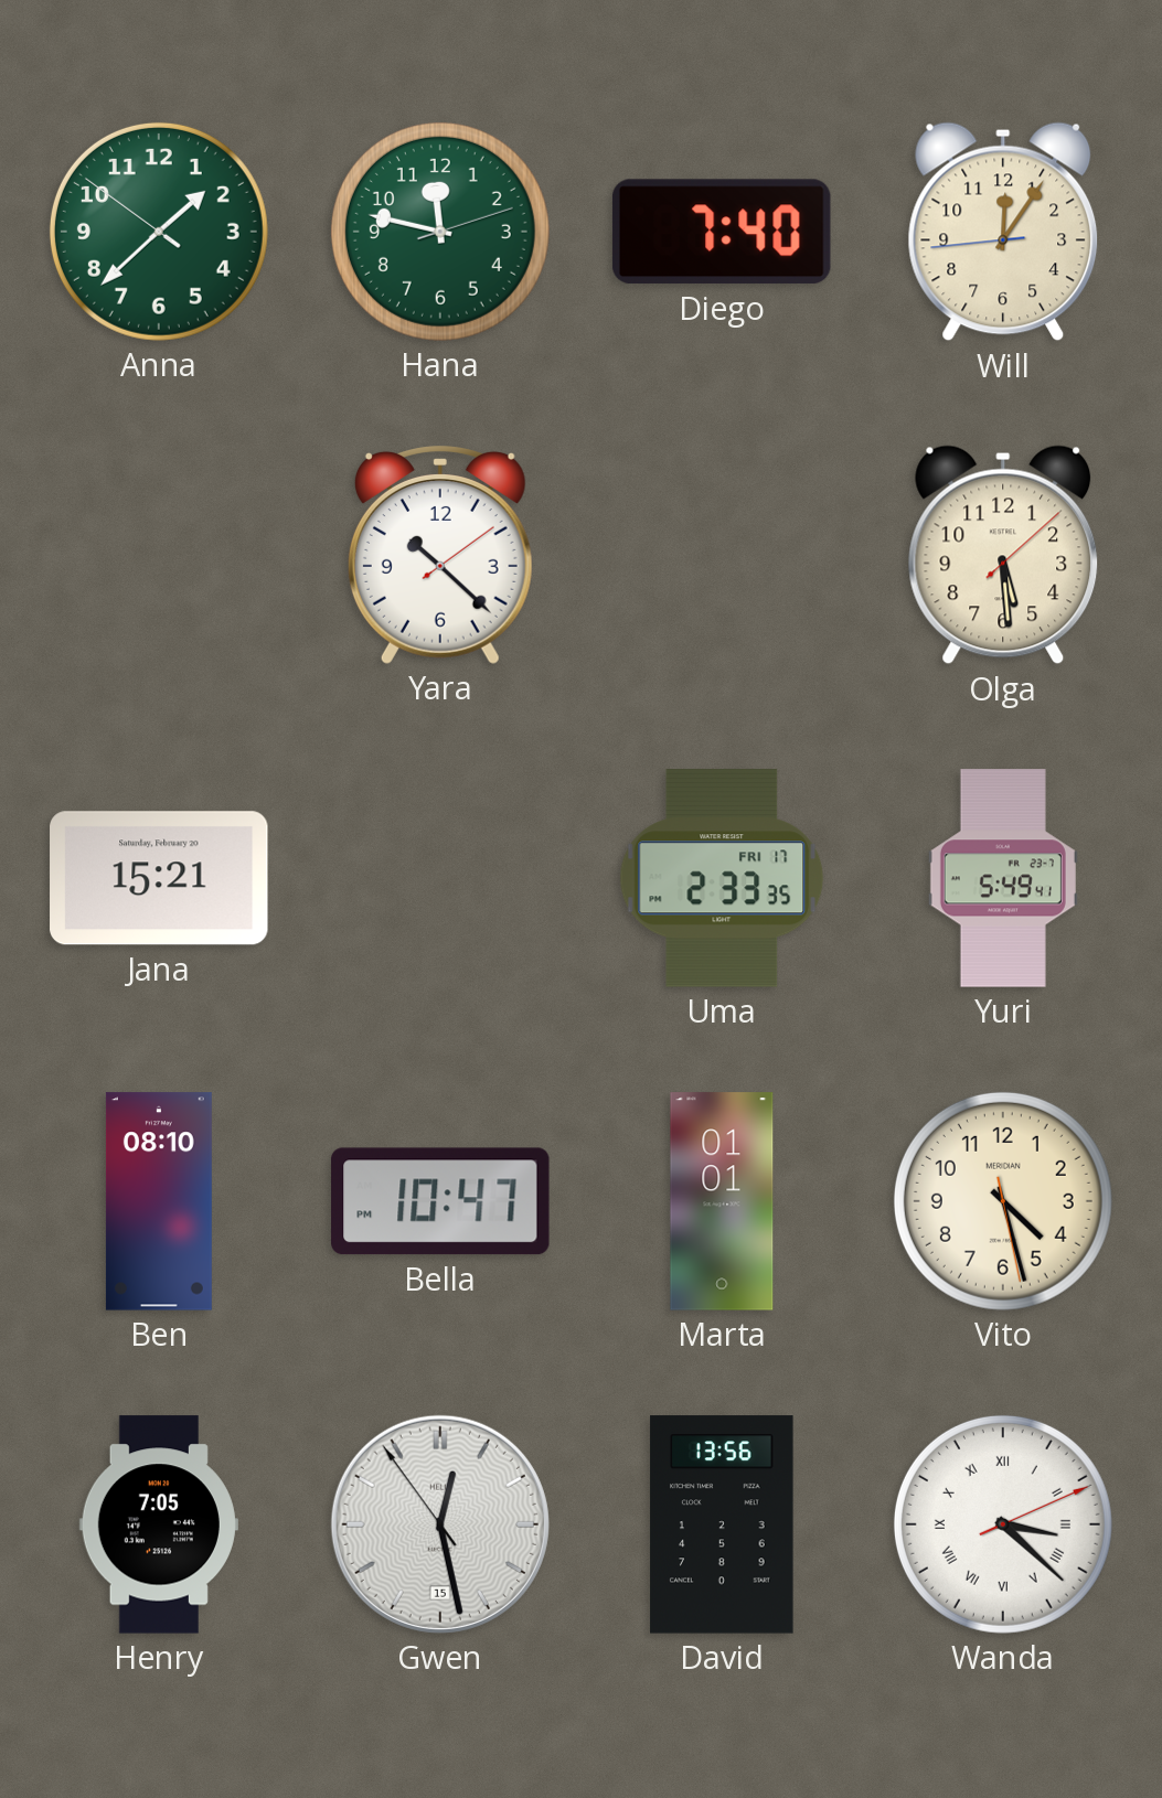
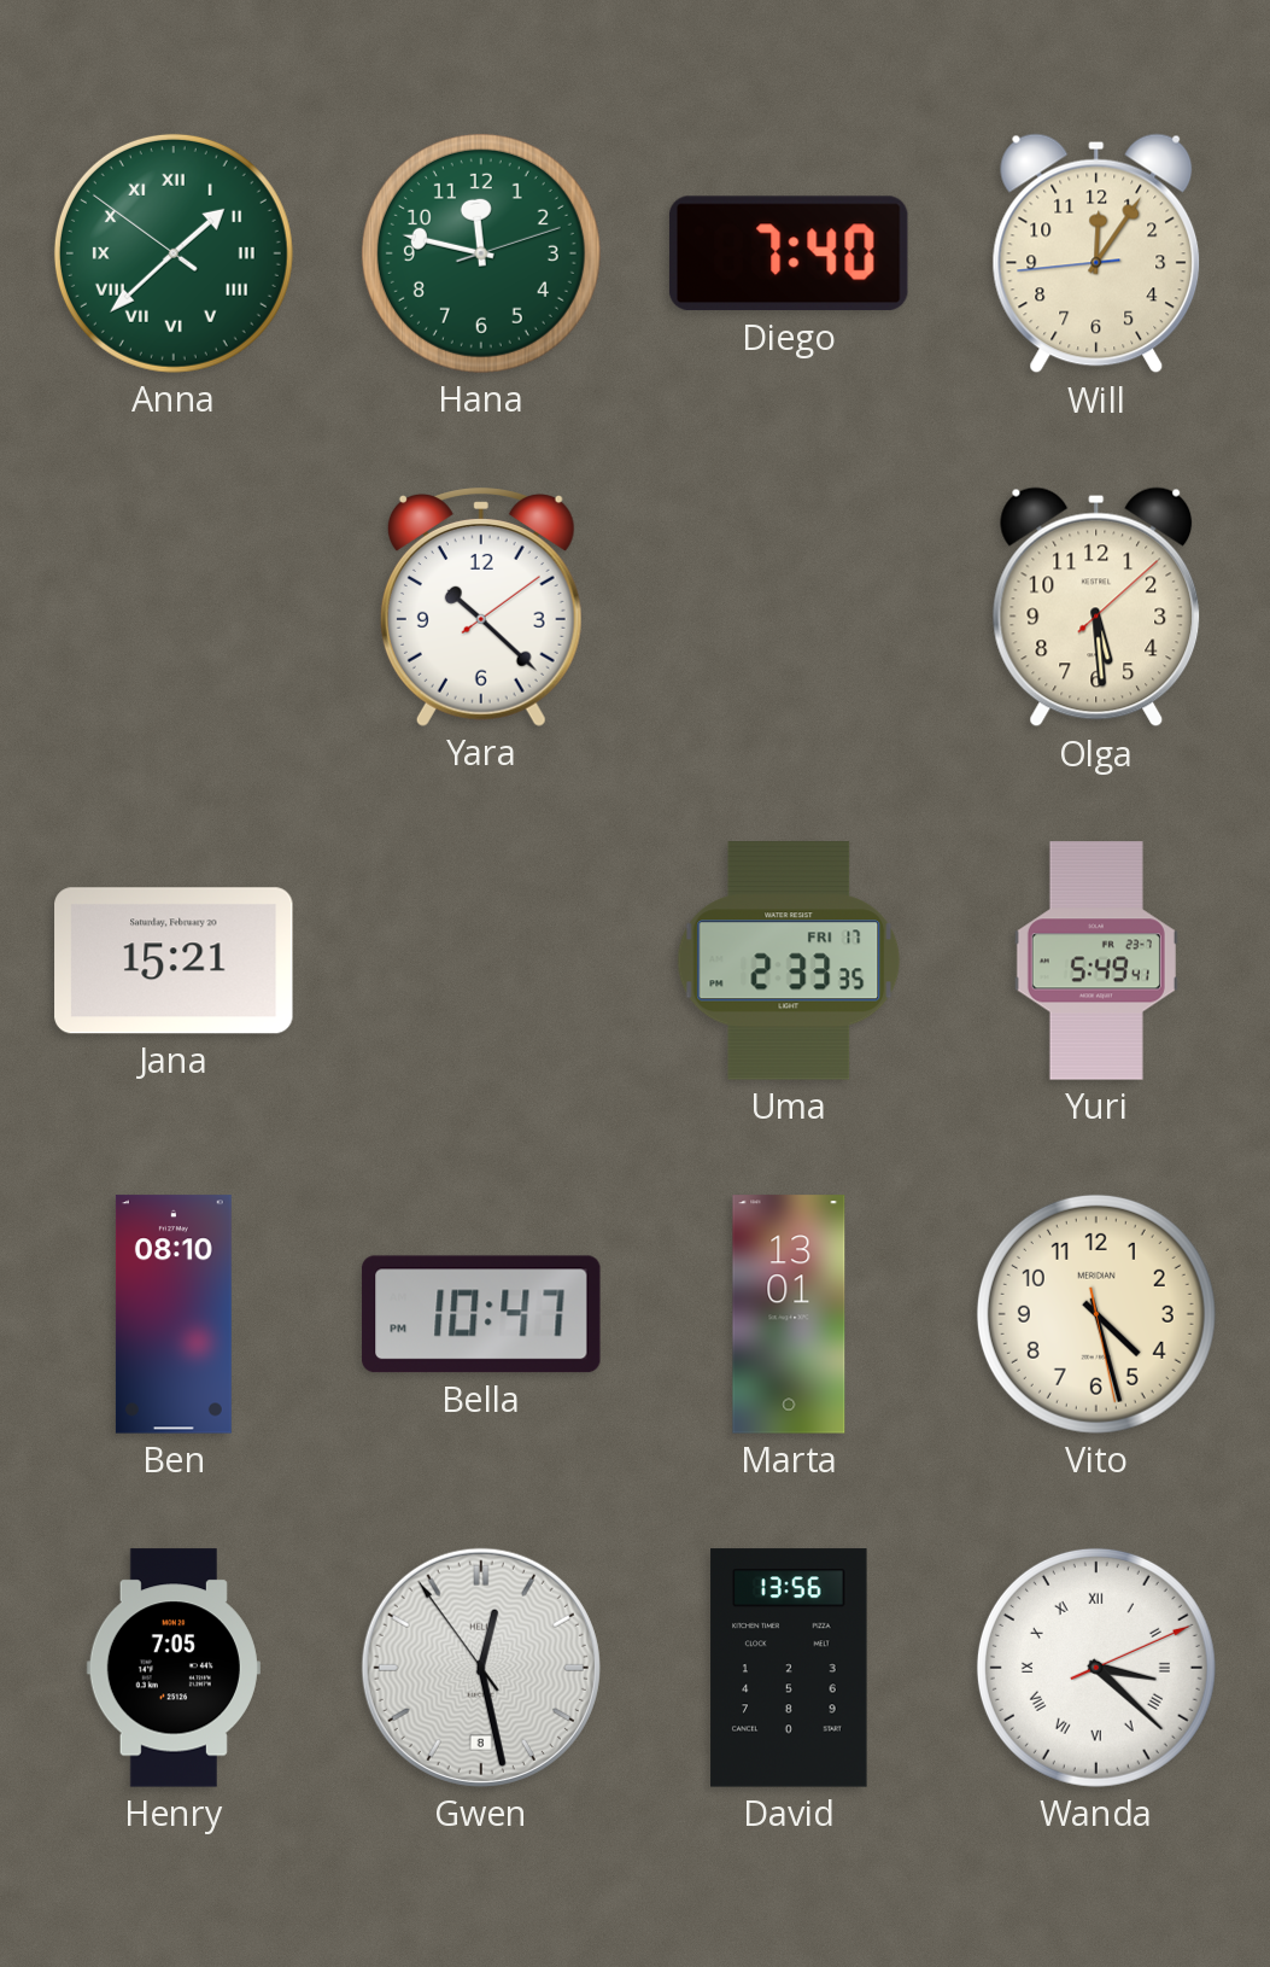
Anna numerals: Arabic -> Roman (174, 253)
Marta: 01:01 -> 13:01 (789, 1314)
Gwen date: 15 -> 8 (481, 1668)
